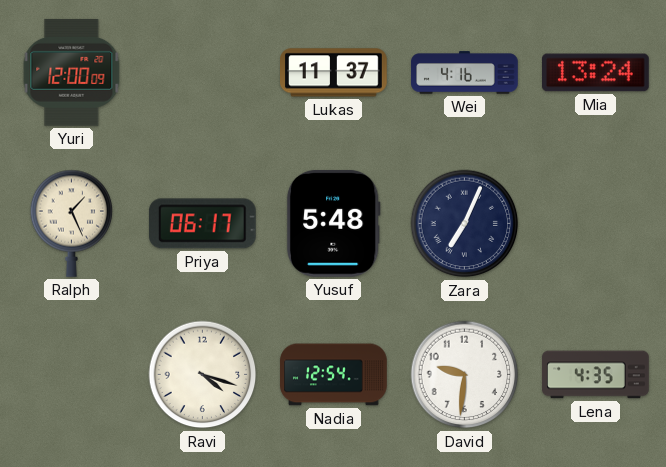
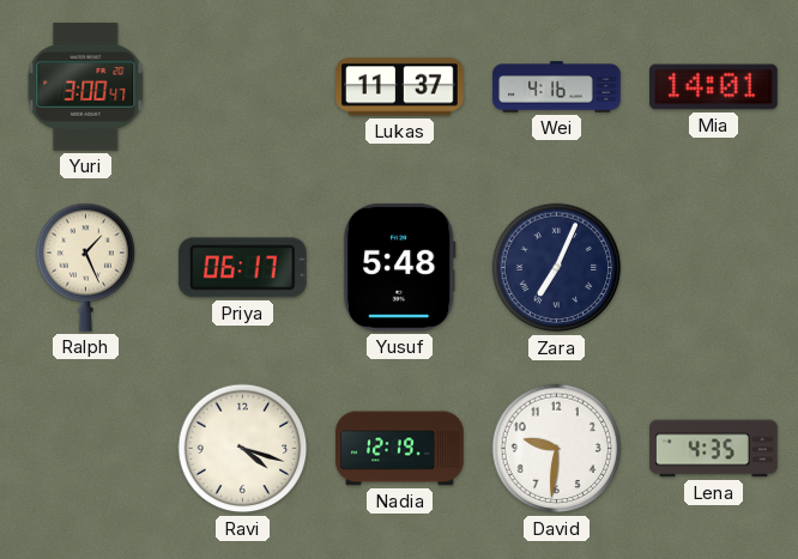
Yuri: 12:00 -> 3:00 (86, 86)
Mia: 13:24 -> 14:01 (714, 87)
Nadia: 12:54 -> 12:19 (400, 449)
